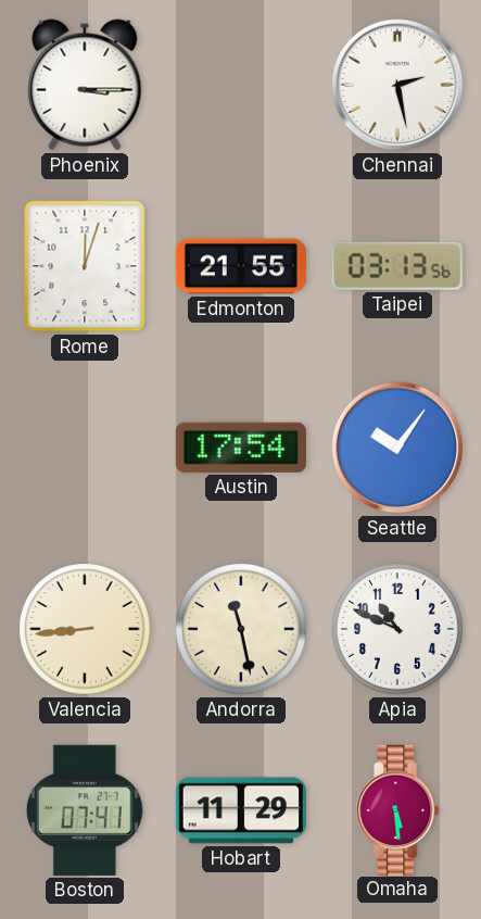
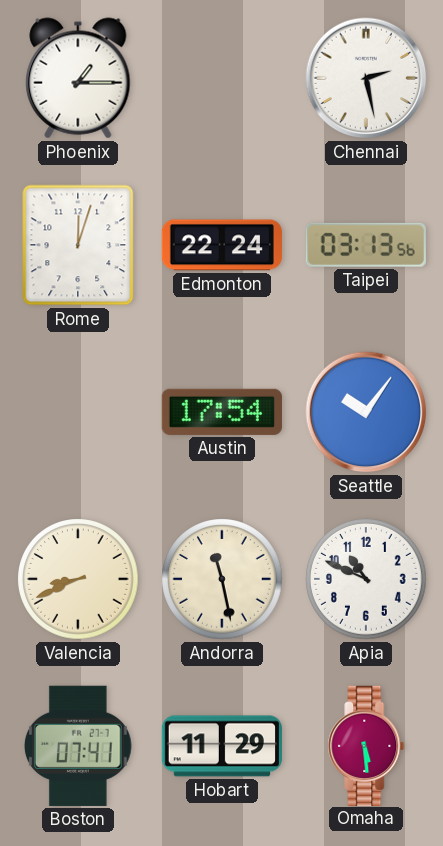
Phoenix: 3:15 -> 1:15 (78, 78)
Edmonton: 21:55 -> 22:24 (222, 245)
Valencia: 8:44 -> 8:41 (78, 579)
